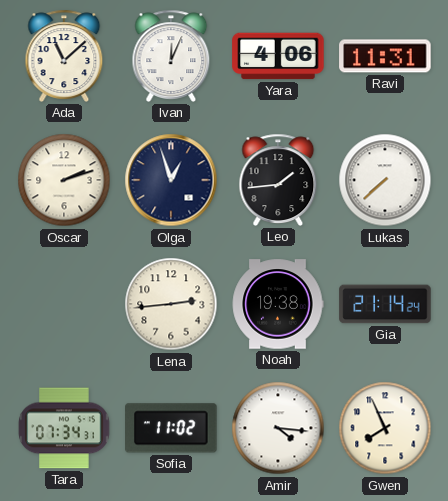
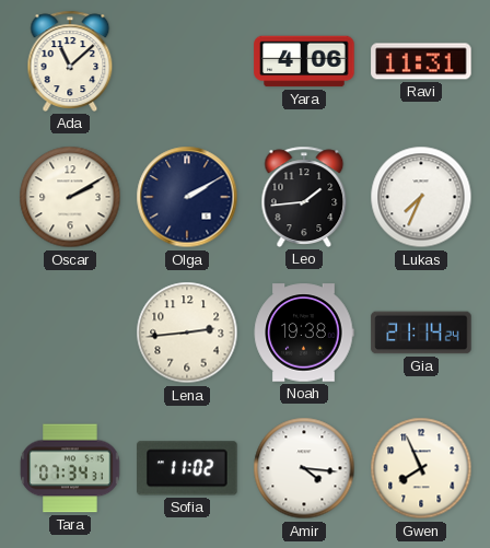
Ivan: 12:04 -> none (171, 56)
Oscar: 2:12 -> 2:10 (70, 197)
Olga: 12:57 -> 2:10 (187, 197)
Lukas: 7:38 -> 7:34 (421, 197)
